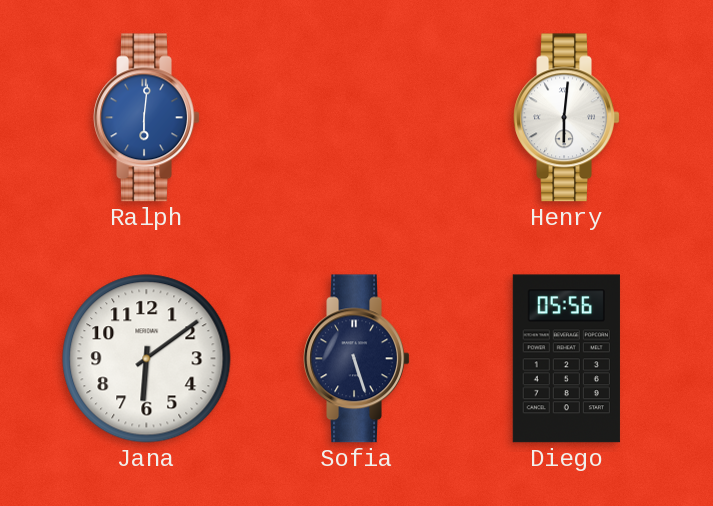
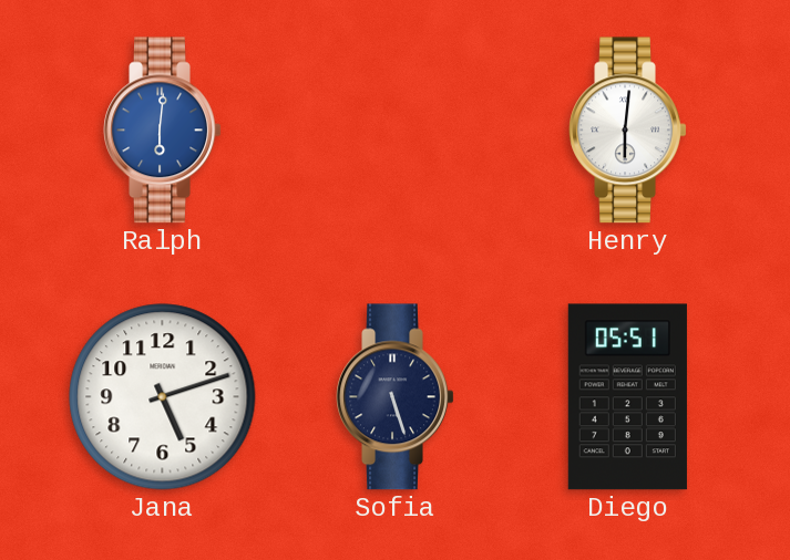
Jana: 6:09 -> 5:12 (163, 397)
Diego: 05:56 -> 05:51 (627, 397)
